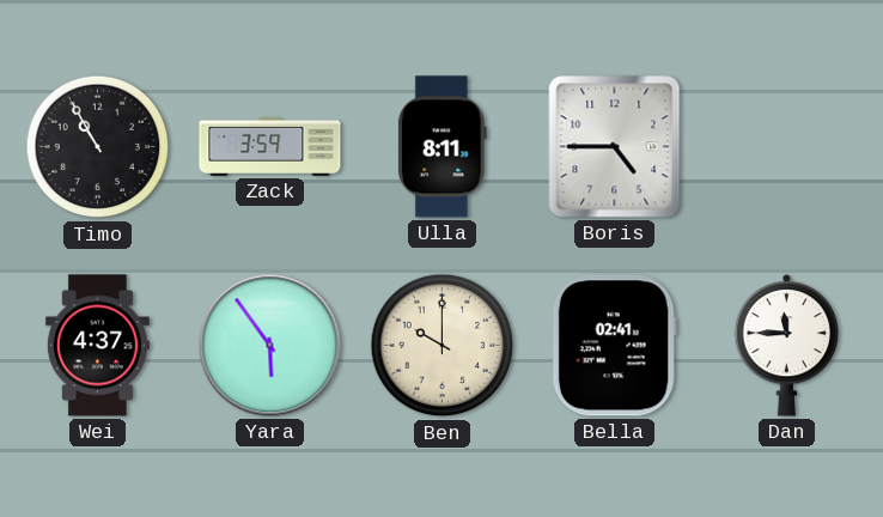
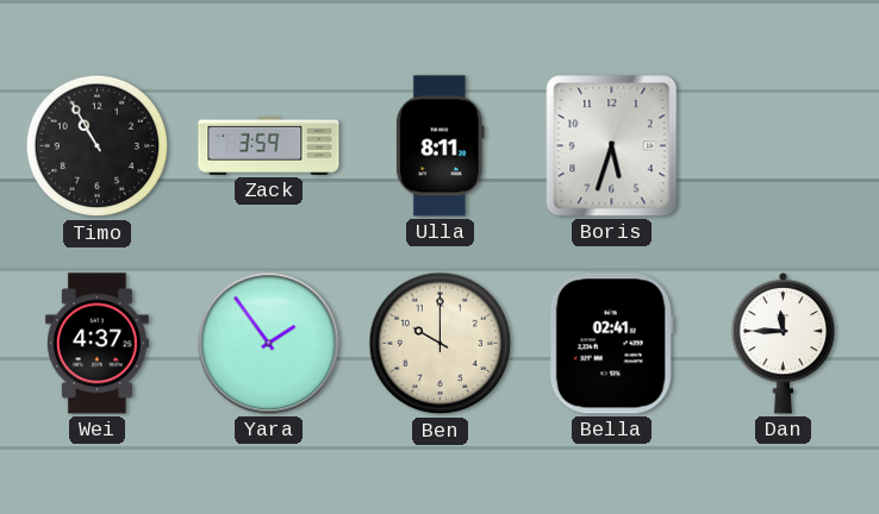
Boris: 4:45 -> 5:33 (612, 146)
Yara: 5:54 -> 1:54 (269, 344)
